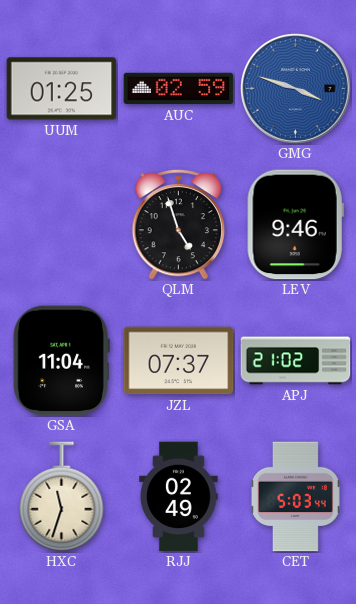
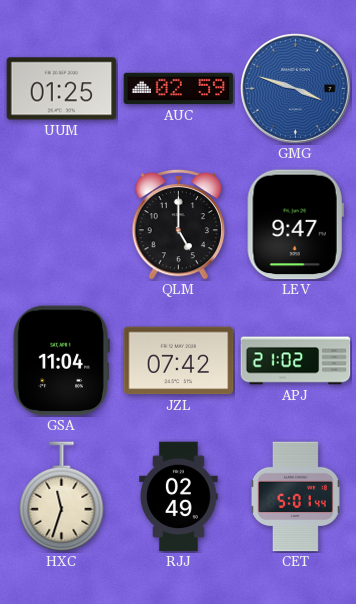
QLM: 4:57 -> 5:00 (178, 224)
LEV: 9:46 -> 9:47 (295, 225)
JZL: 07:37 -> 07:42 (179, 361)
CET: 5:03 -> 5:01 (296, 497)
